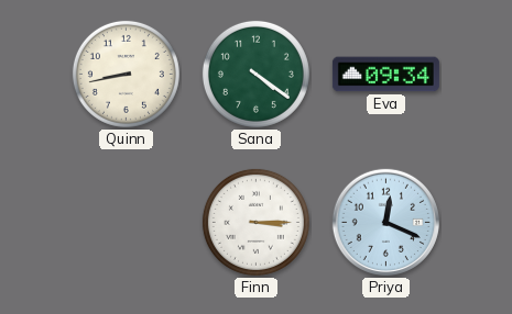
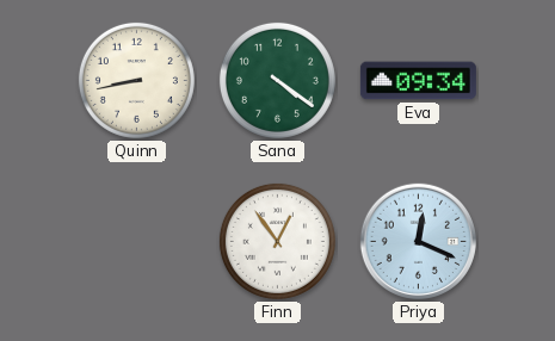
Finn: 3:15 -> 12:54 (277, 241)
